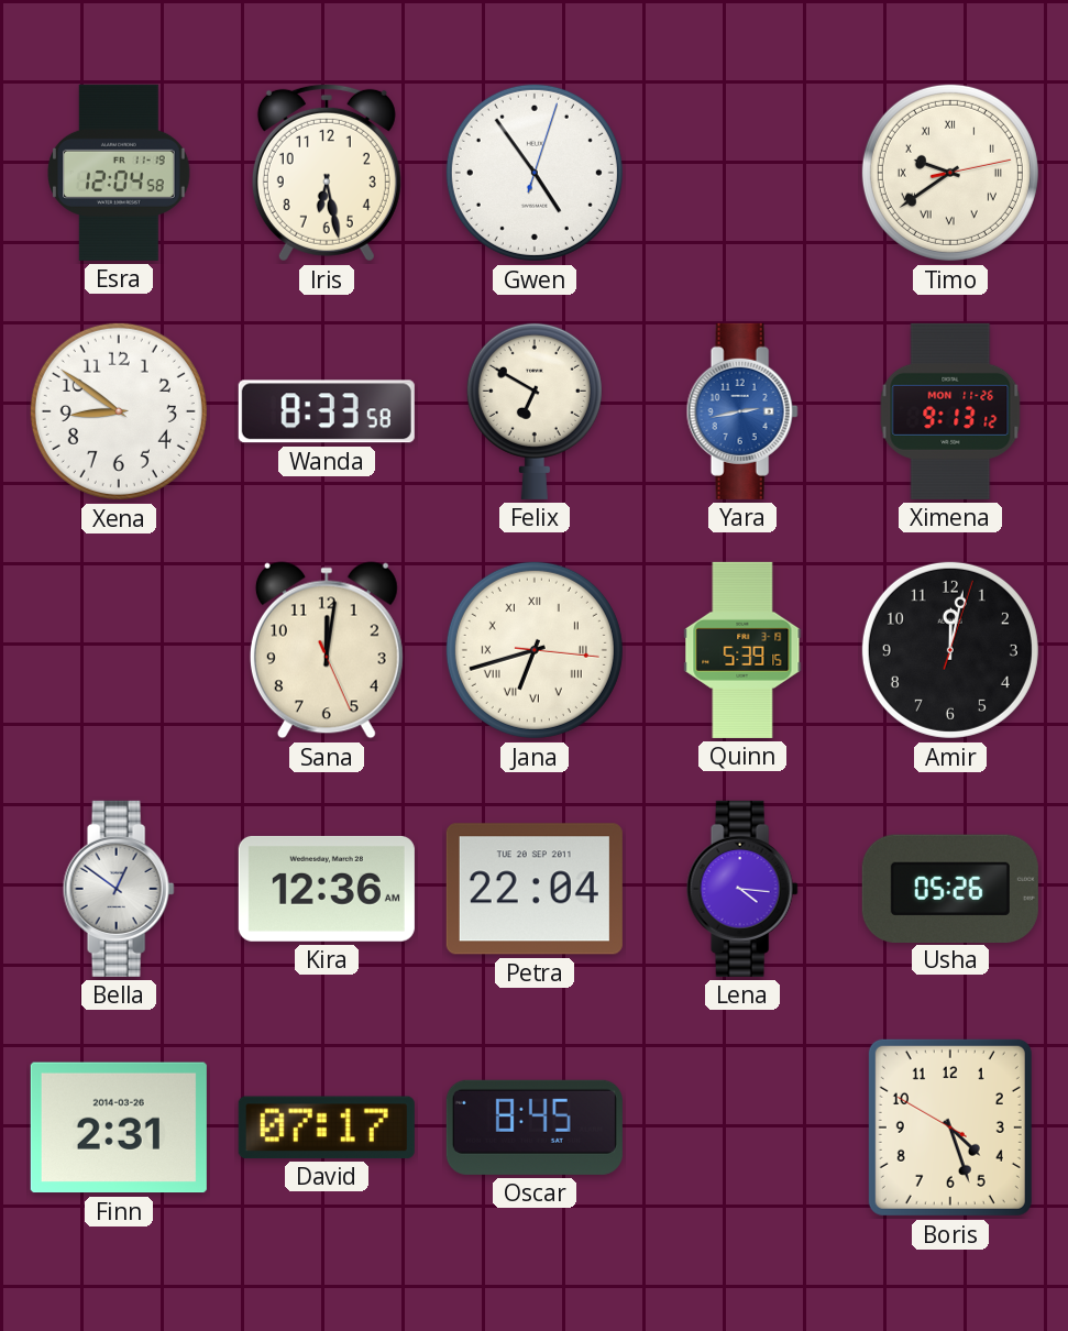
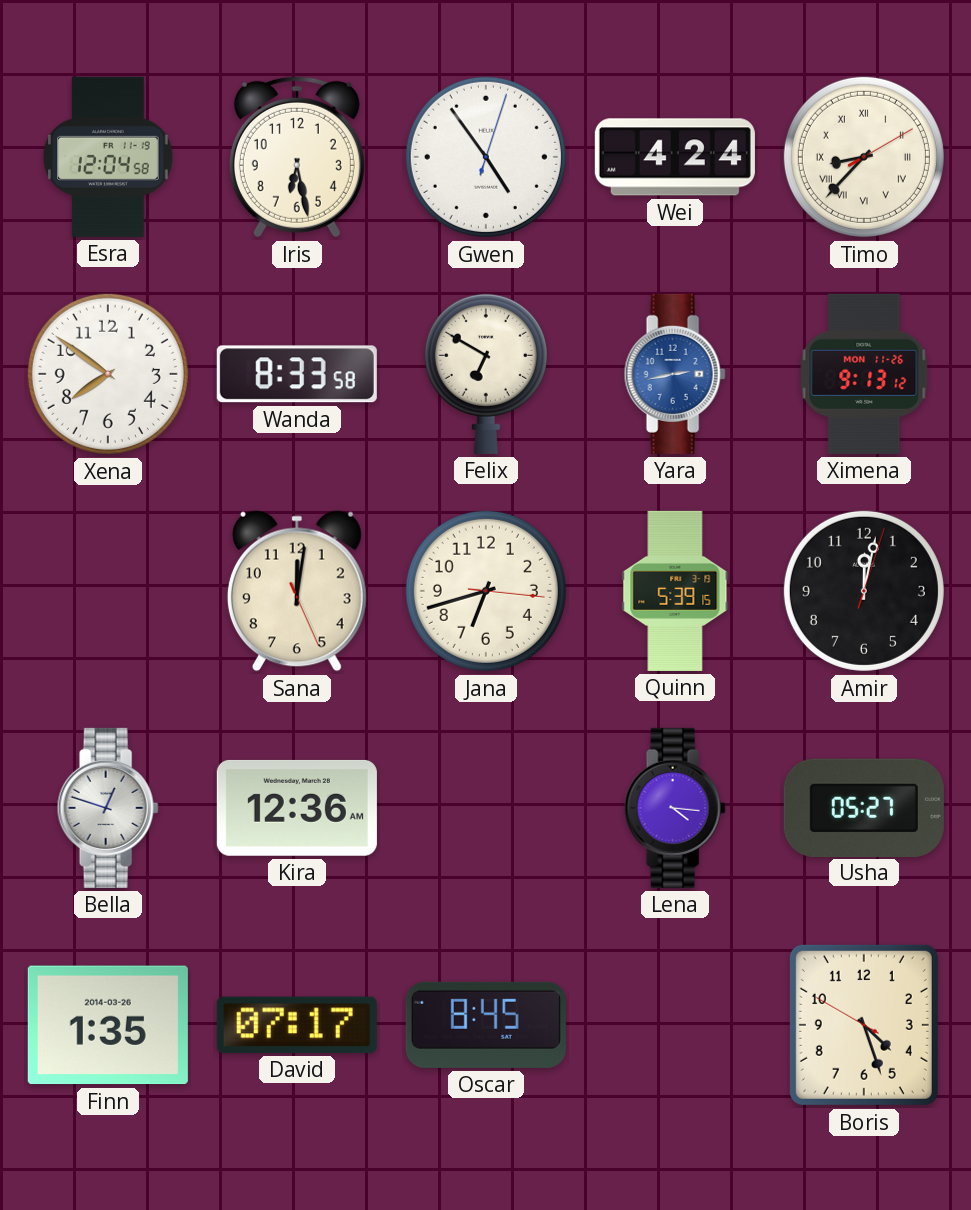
Wei: none -> 4:24 (675, 157)
Timo: 9:39 -> 8:37 (864, 157)
Xena: 8:51 -> 7:51 (108, 374)
Jana numerals: Roman -> Arabic (486, 591)
Bella: 12:51 -> 12:48 (108, 808)
Petra: 22:04 -> none (535, 889)
Usha: 05:26 -> 05:27 (864, 807)
Finn: 2:31 -> 1:35 (108, 1025)
